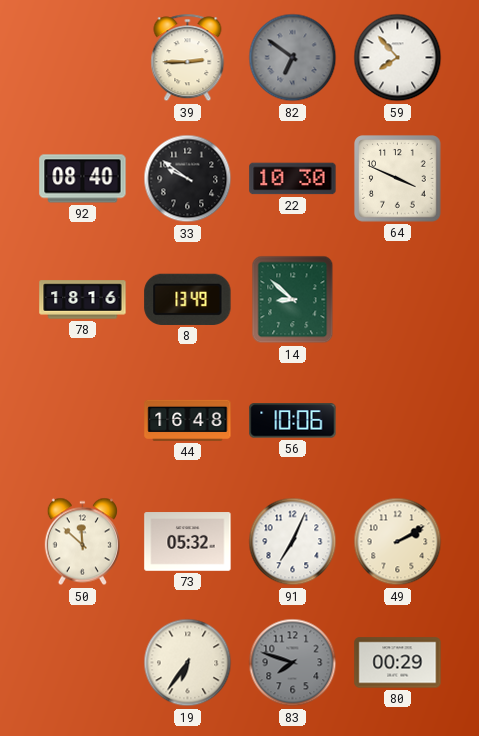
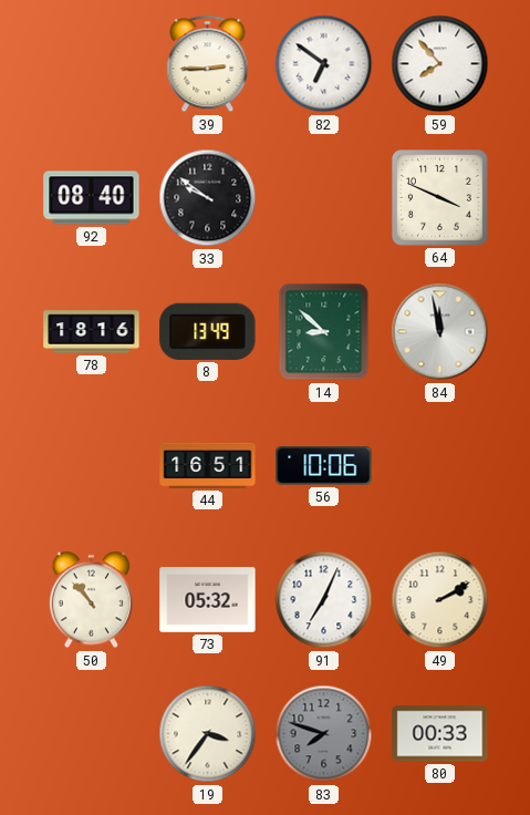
82 dial: grey -> white (324, 64)
22: 10:30 -> none (293, 179)
84: none -> 11:58 (440, 332)
44: 16:48 -> 16:51 (208, 465)
50: 11:52 -> 10:53 (91, 600)
19: 6:36 -> 3:36 (208, 734)
80: 00:29 -> 00:33 (440, 734)
